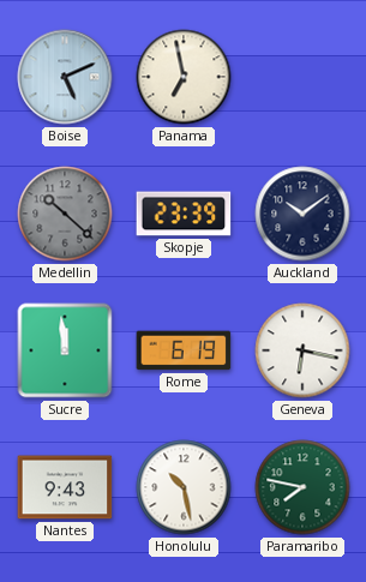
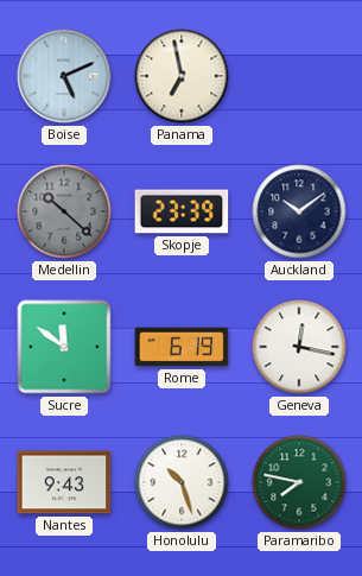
Sucre: 11:59 -> 11:51 (64, 347)
Geneva: 6:17 -> 12:17 (299, 347)
Honolulu: 10:28 -> 10:27 (182, 482)
